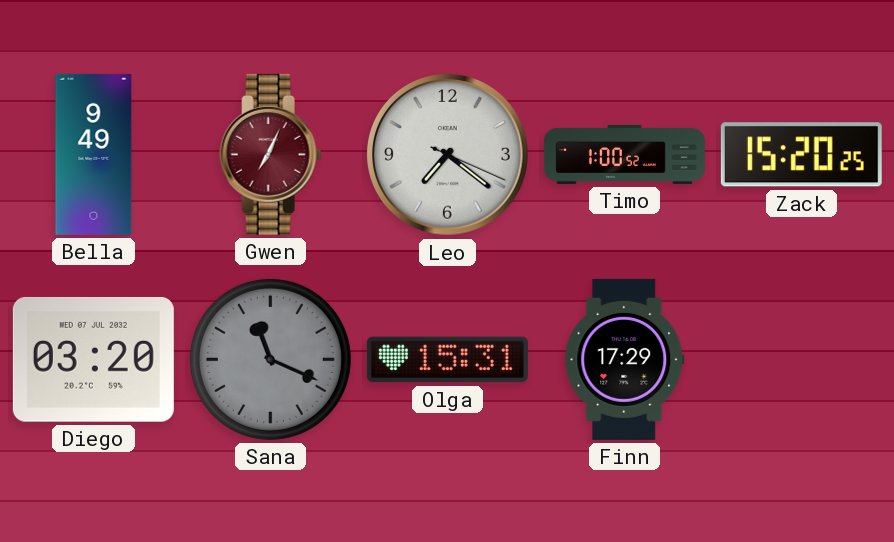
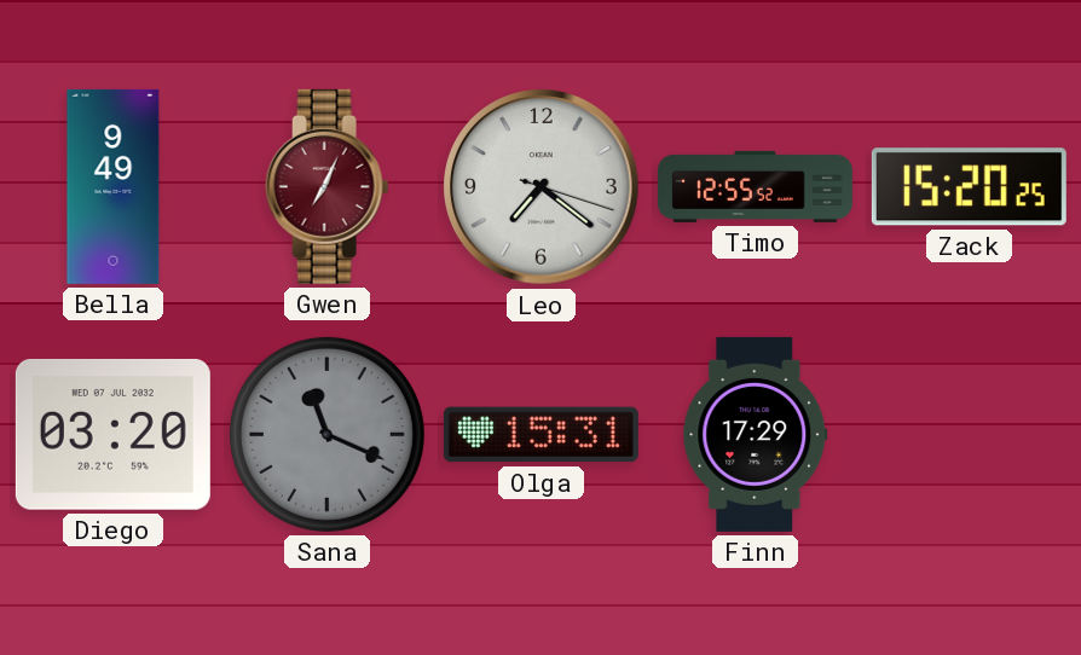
Leo: 7:21:19 -> 7:21:18 (542, 187)
Timo: 1:00 -> 12:55 (755, 186)
